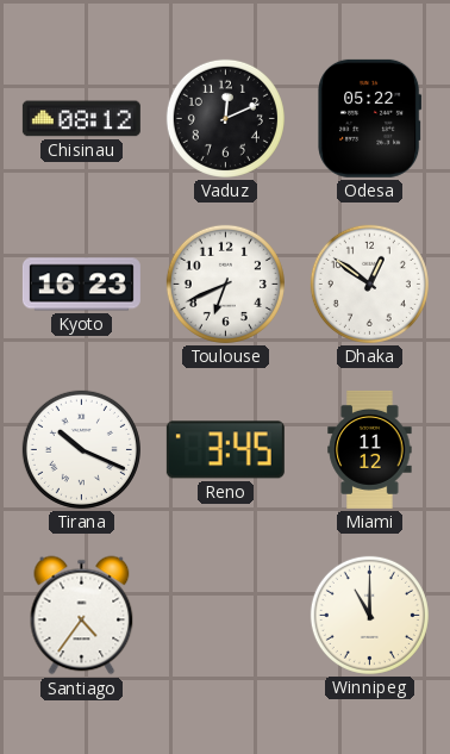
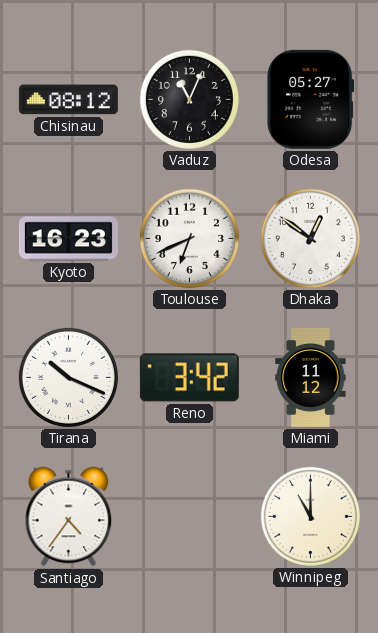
Vaduz: 12:11 -> 11:04 (189, 99)
Odesa: 05:22 -> 05:27 (311, 99)
Reno: 3:45 -> 3:42 (189, 378)
